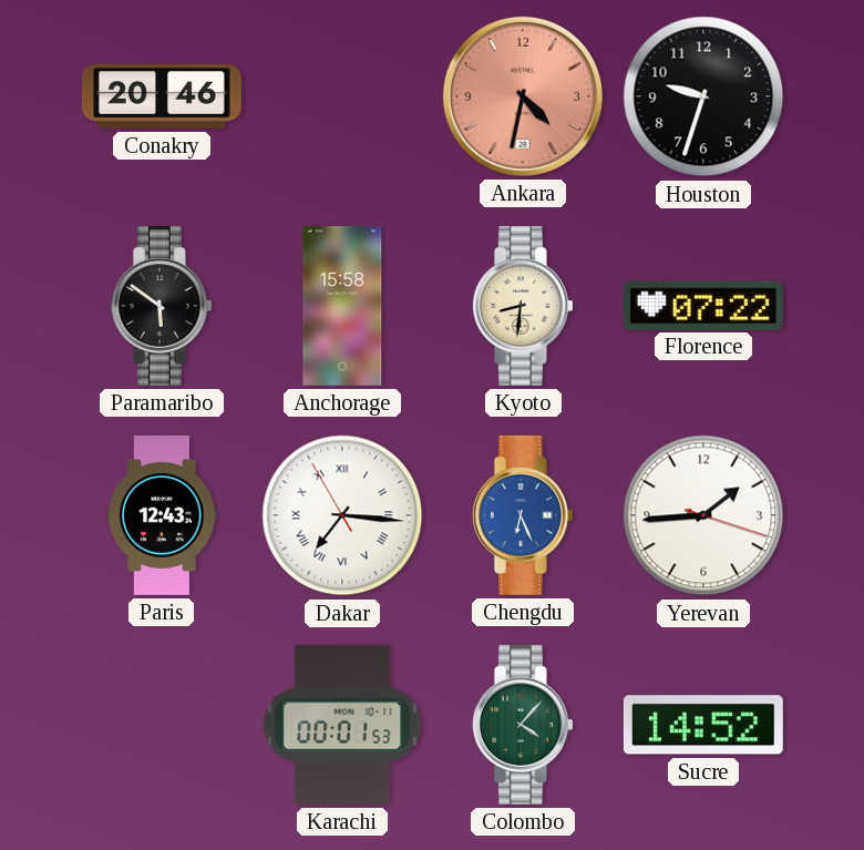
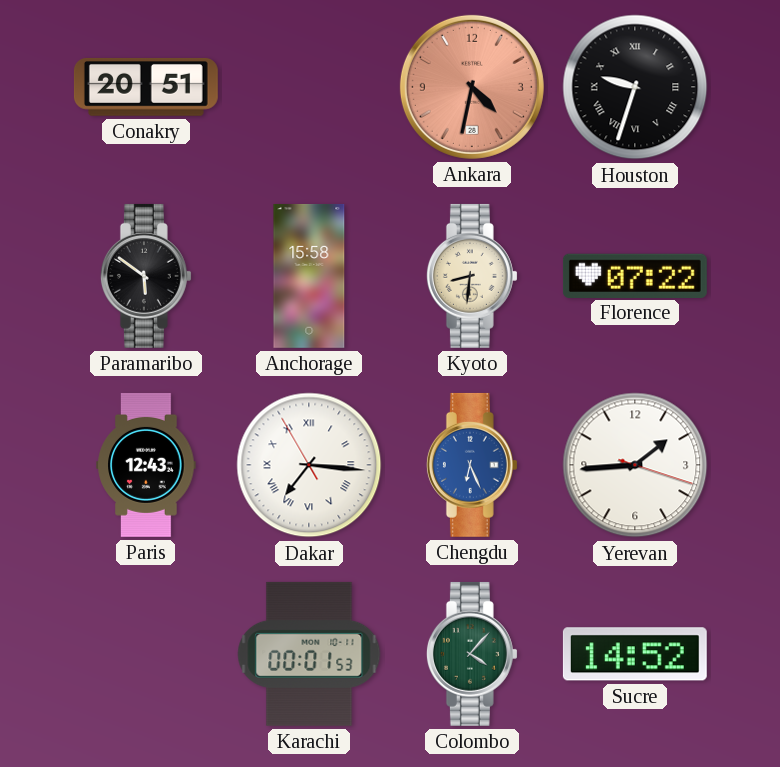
Conakry: 20:46 -> 20:51 (146, 87)
Houston numerals: Arabic -> Roman (635, 87)
